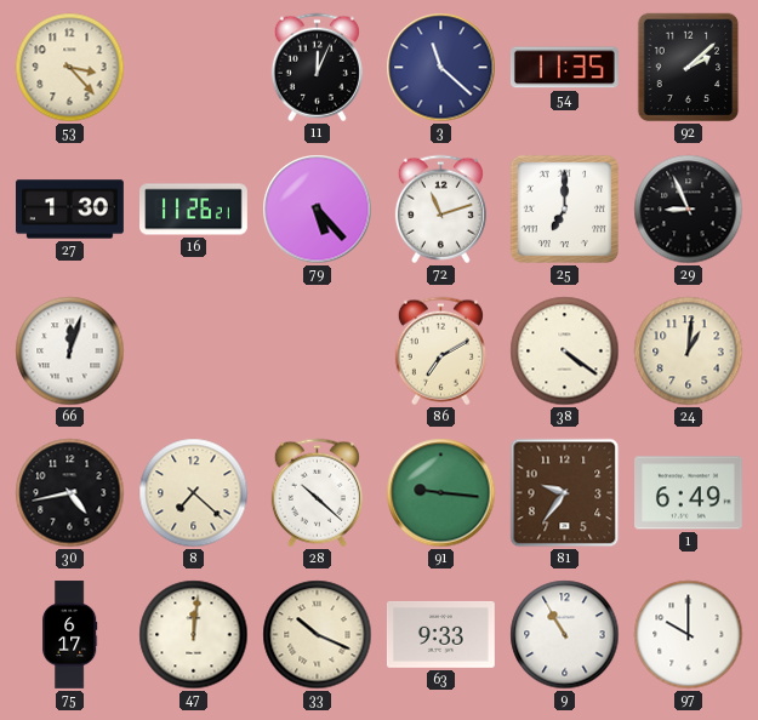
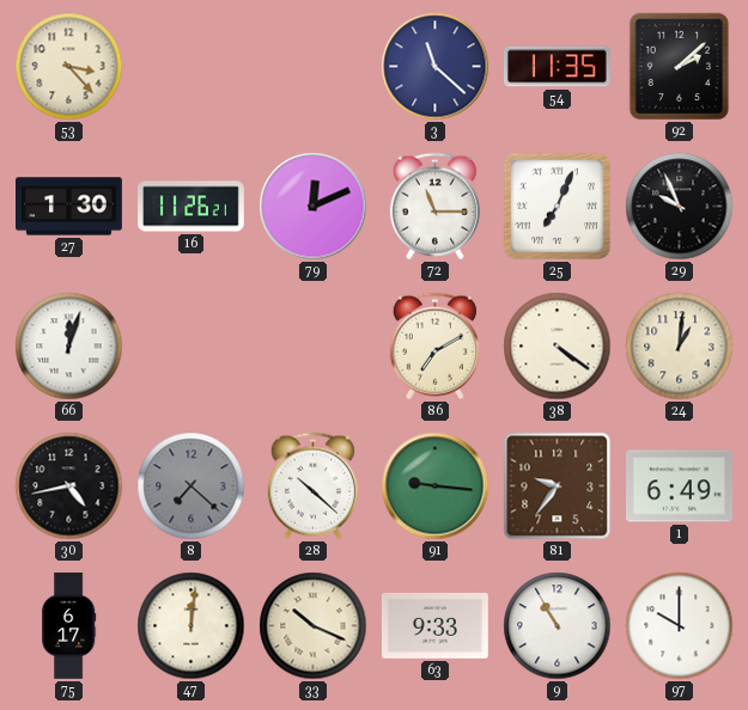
11: 12:04 -> none (317, 68)
79: 5:23 -> 12:11 (314, 207)
72: 11:12 -> 11:15 (434, 207)
25: 7:00 -> 7:04 (557, 206)
29: 8:56 -> 9:56 (680, 207)
8 dial: cream -> grey (191, 486)
